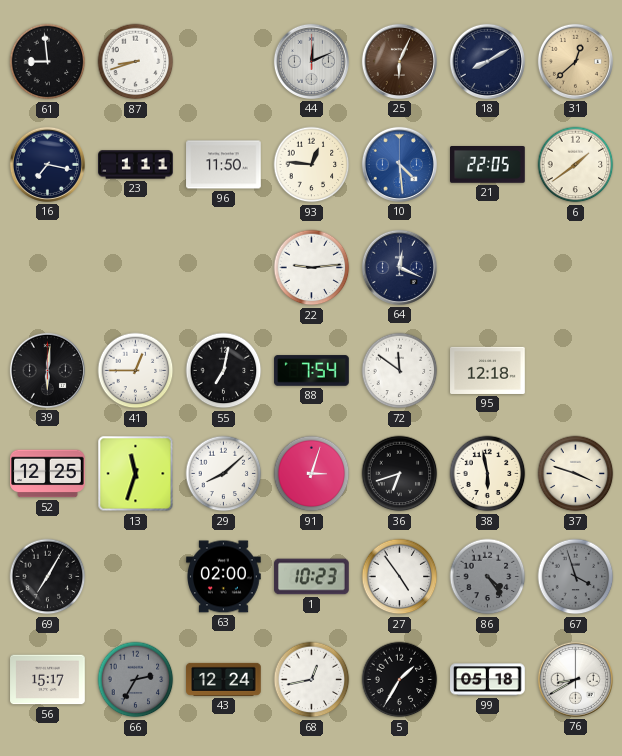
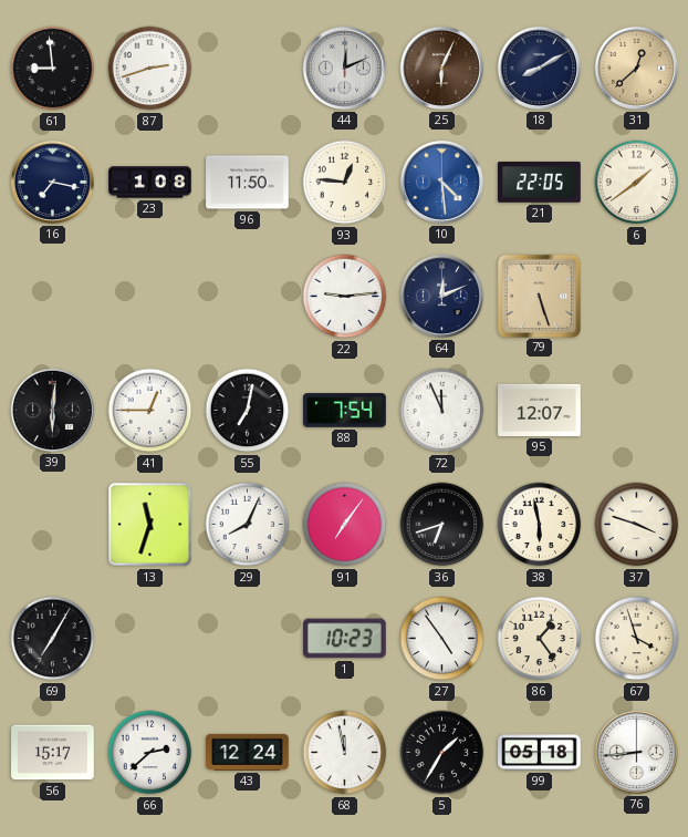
87: 8:42 -> 2:42 (150, 69)
23: 1:11 -> 1:08 (150, 183)
64: 12:19 -> 12:11 (441, 296)
79: none -> 5:27 (539, 296)
72: 11:51 -> 11:56 (442, 411)
95: 12:18 -> 12:07 (540, 410)
52: 12:25 -> none (48, 474)
29: 8:08 -> 8:04 (248, 525)
91: 3:03 -> 7:06 (345, 525)
63: 02:00 -> none (224, 577)
86: 4:24 -> 1:24 (540, 639)
86 dial: grey -> cream (540, 639)
67 dial: grey -> cream (637, 639)
66: 2:35 -> 2:38 (150, 753)
66 dial: grey -> white (150, 753)
68: 12:43 -> 11:58 (345, 753)
76: 8:40 -> 8:44 (636, 752)
